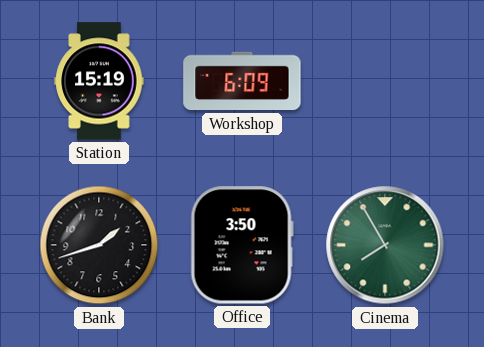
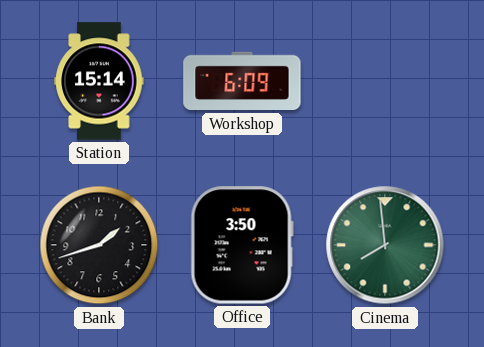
Station: 15:19 -> 15:14 (99, 81)
Cinema: 7:55 -> 7:59 (385, 245)
